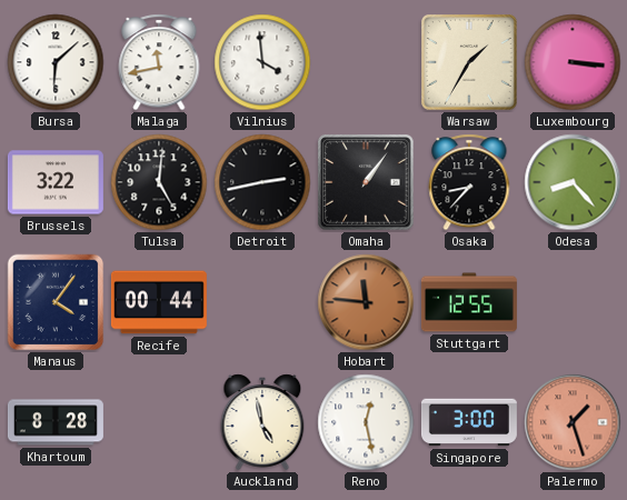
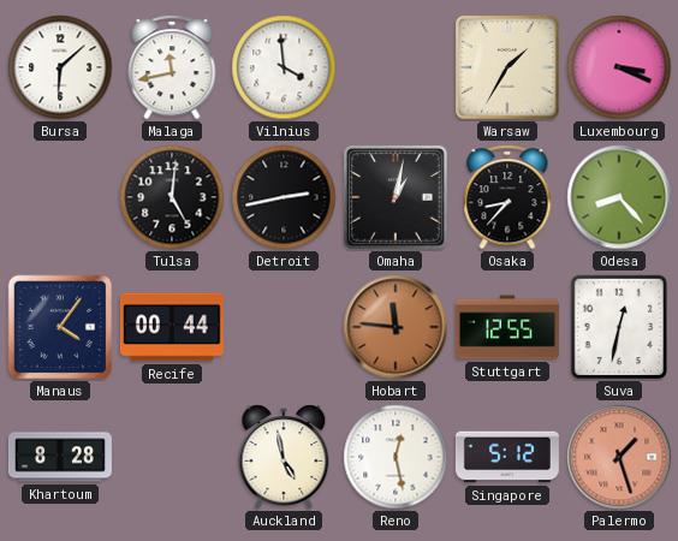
Luxembourg: 3:16 -> 3:19 (619, 67)
Brussels: 3:22 -> none (56, 182)
Omaha: 1:06 -> 1:02 (397, 198)
Suva: none -> 12:32 (619, 327)
Singapore: 3:00 -> 5:12 (507, 457)
